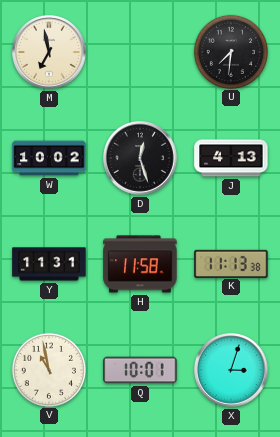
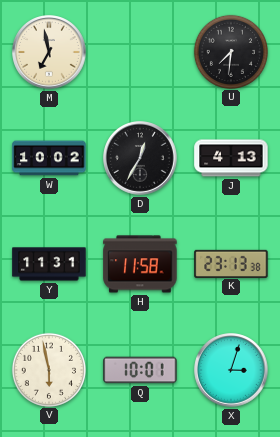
D: 12:27 -> 12:35 (140, 158)
K: 11:13 -> 23:13 (231, 263)
V: 10:58 -> 5:58 (48, 369)
